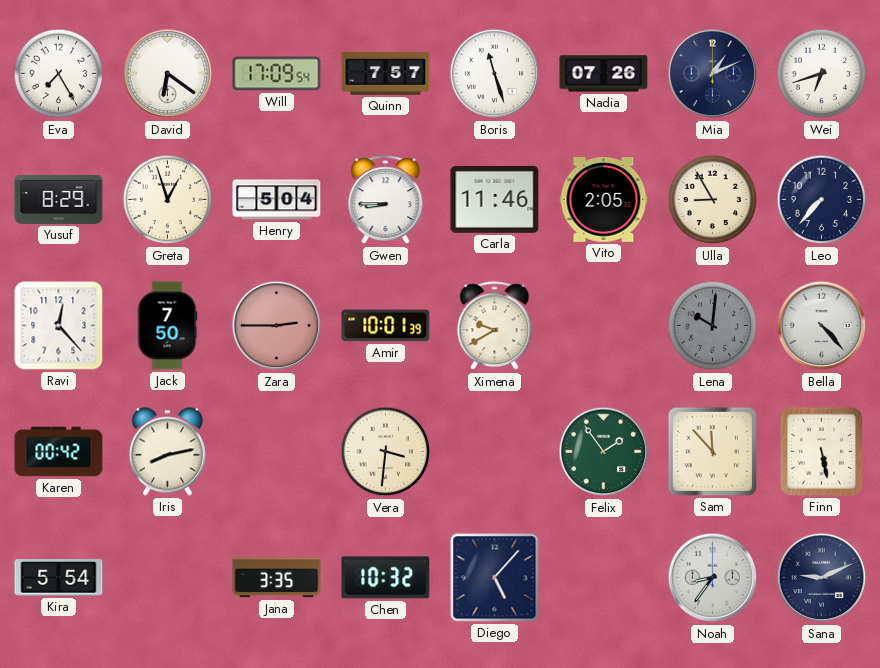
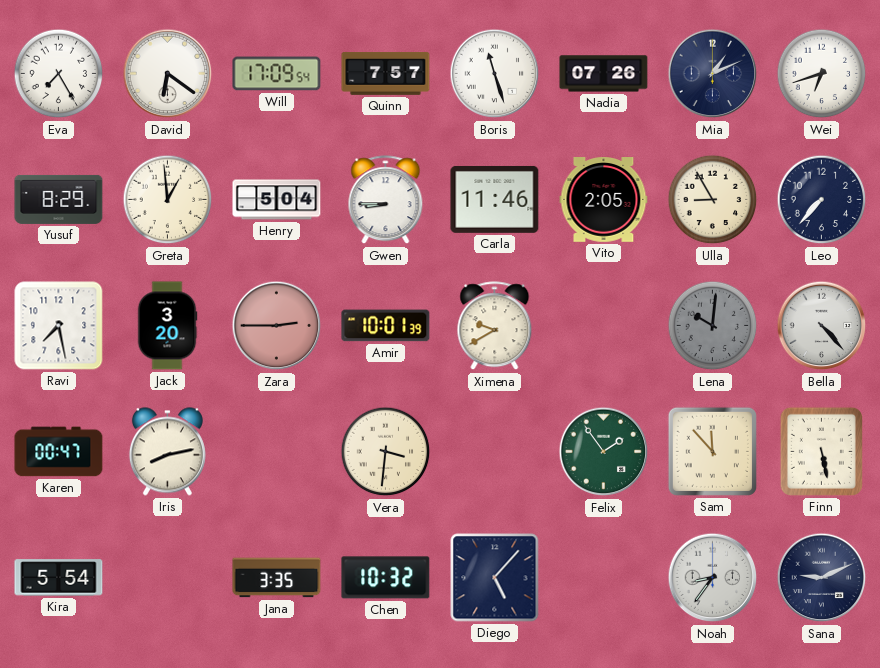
Greta: 12:57 -> 12:59 (168, 200)
Ravi: 12:23 -> 7:28 (59, 326)
Jack: 7:50 -> 3:20 (167, 326)
Karen: 00:42 -> 00:47 (59, 452)
